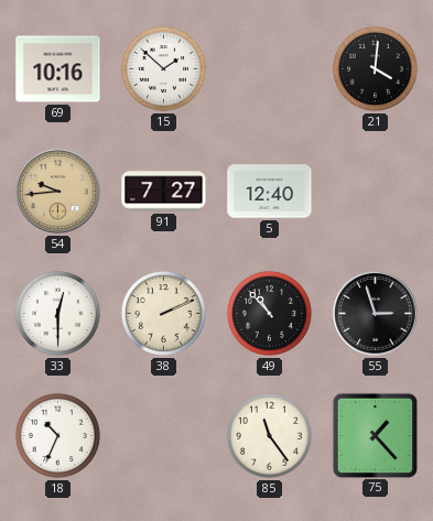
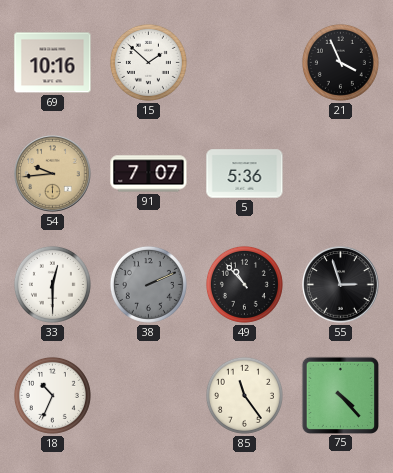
21: 4:01 -> 3:56 (340, 62)
91: 7:27 -> 7:07 (149, 174)
5: 12:40 -> 5:36 (245, 174)
38 dial: cream -> grey (148, 284)
75: 1:23 -> 4:23 (340, 395)
